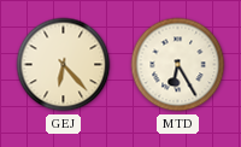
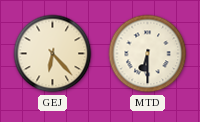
MTD: 6:25 -> 6:30 (148, 54)
